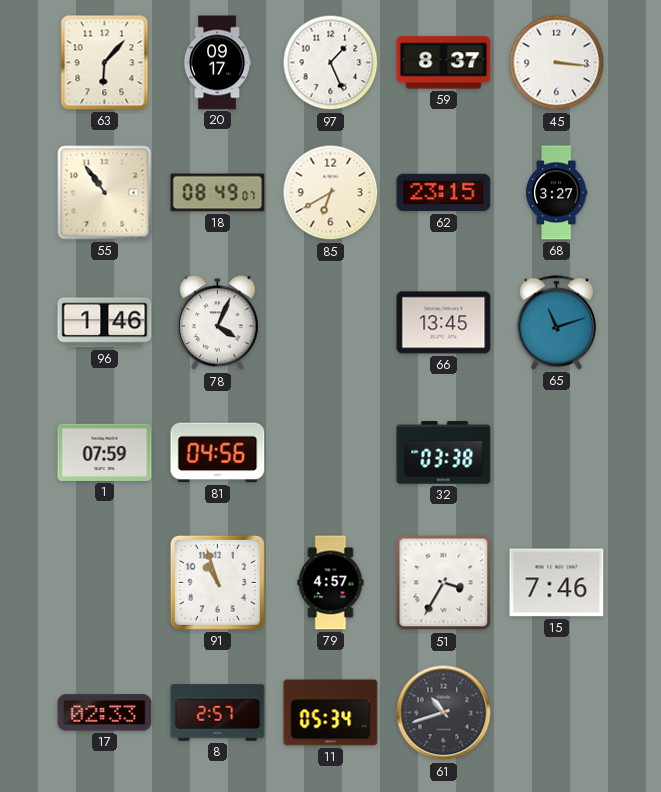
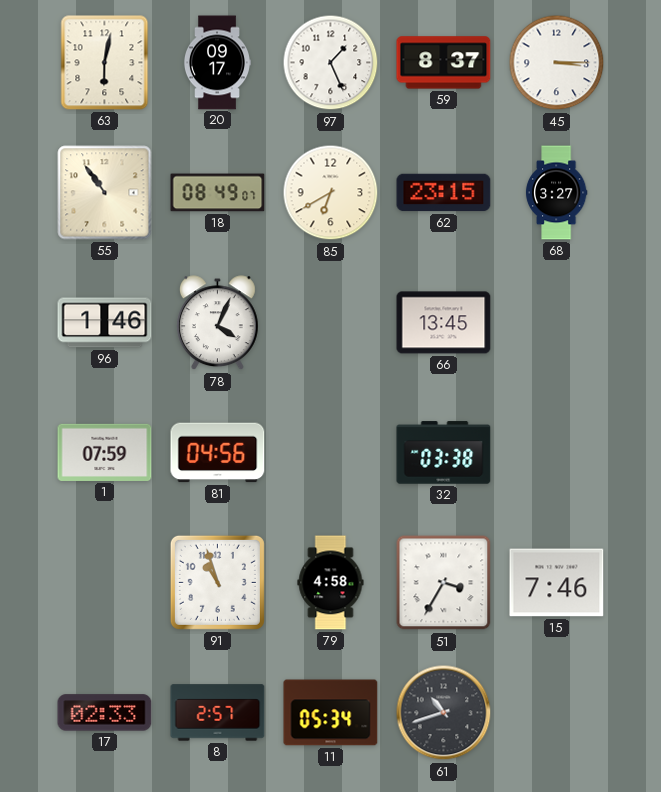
63: 6:07 -> 6:02 (105, 63)
45: 3:16 -> 3:15 (557, 63)
65: 11:12 -> none (557, 323)
79: 4:57 -> 4:58 (331, 583)
